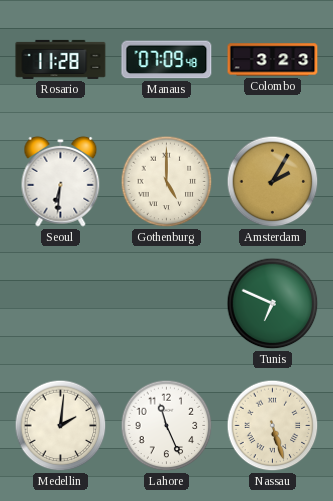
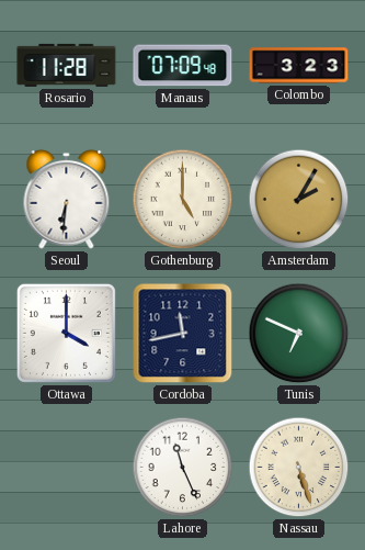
Ottawa: none -> 4:00 (66, 333)
Cordoba: none -> 11:43 (183, 334)
Medellin: 2:01 -> none (61, 426)
